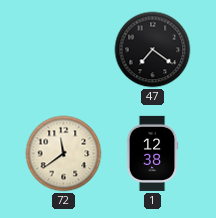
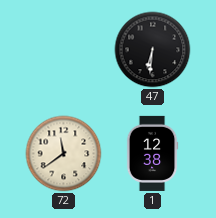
47: 7:21 -> 6:31 (153, 50)
